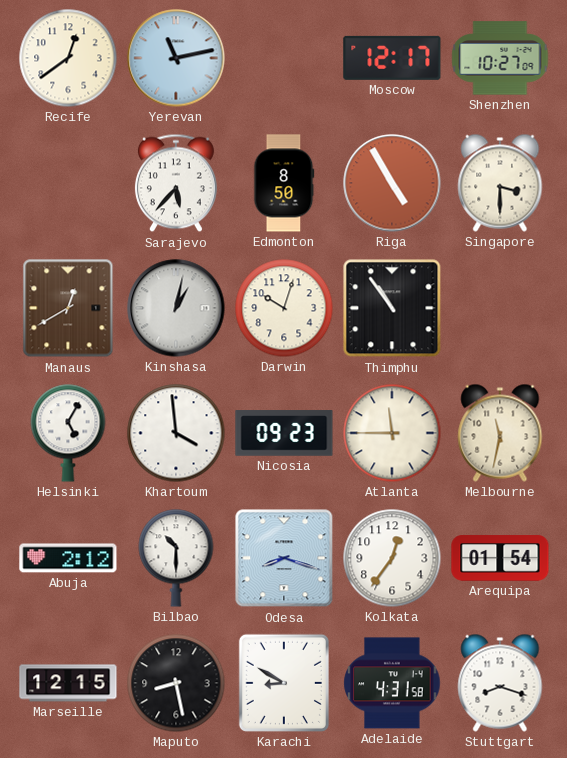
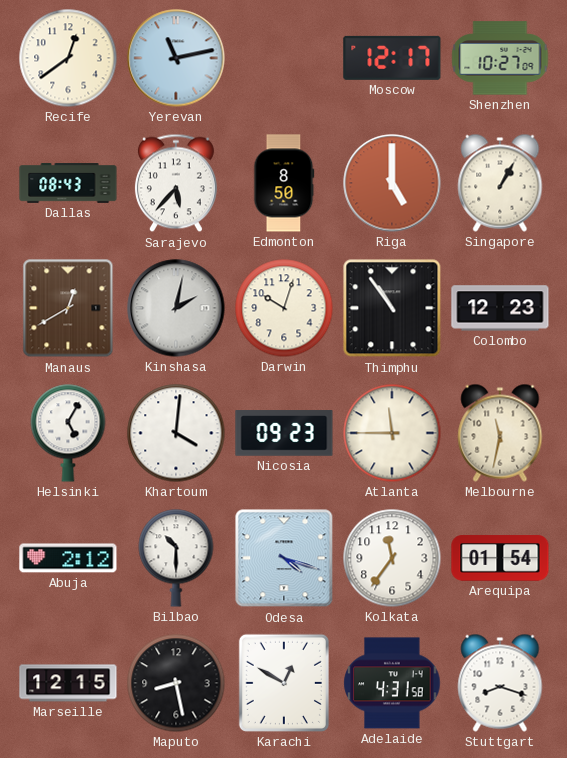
Dallas: none -> 08:43 (68, 183)
Riga: 4:55 -> 5:00 (392, 183)
Singapore: 3:30 -> 1:05 (500, 183)
Kinshasa: 1:02 -> 2:02 (176, 308)
Colombo: none -> 12:23 (500, 308)
Khartoum: 3:59 -> 4:01 (176, 433)
Odesa: 8:18 -> 4:18 (284, 558)
Kolkata: 12:36 -> 11:36 (392, 558)
Karachi: 8:50 -> 12:50 (284, 683)
